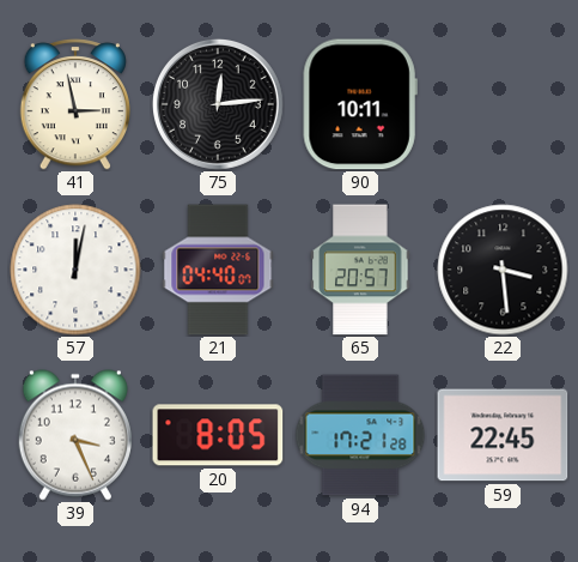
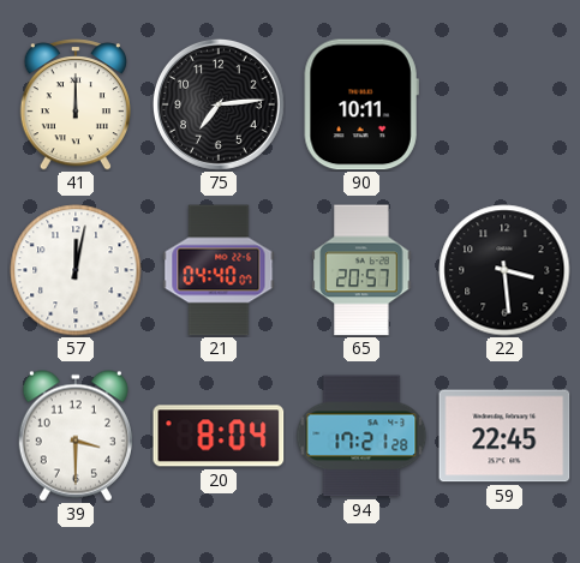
41: 2:58 -> 12:00 (76, 104)
75: 12:14 -> 7:14 (219, 104)
39: 3:26 -> 3:30 (76, 436)
20: 8:05 -> 8:04 (219, 436)
